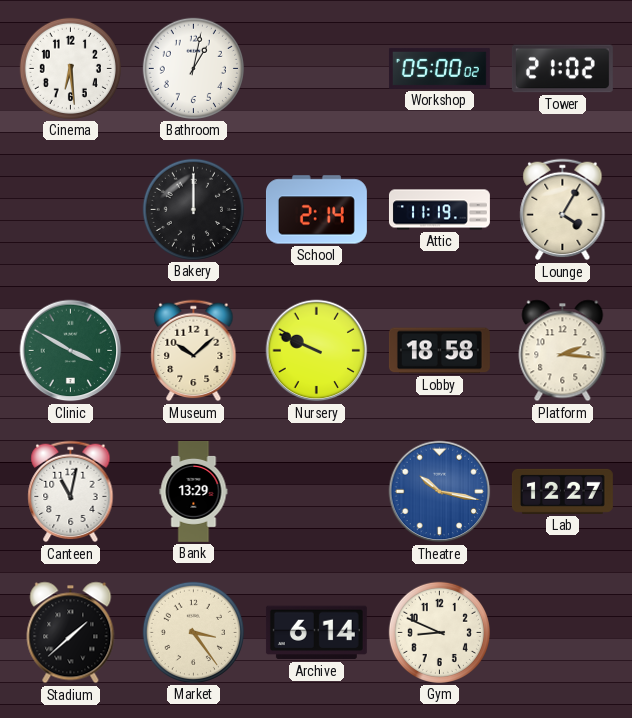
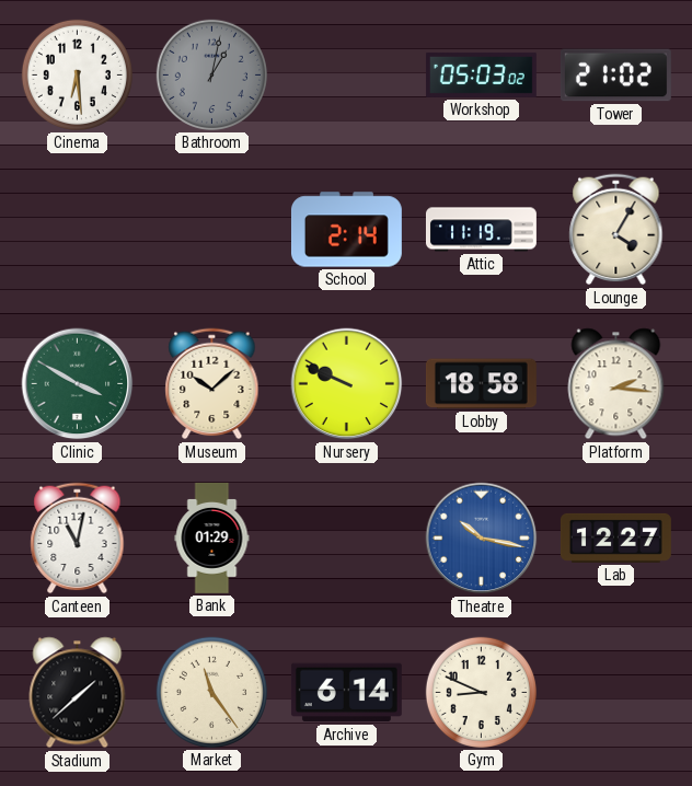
Bathroom dial: white -> grey (211, 74)
Workshop: 05:00 -> 05:03 (481, 74)
Bakery: 12:00 -> none (193, 209)
Bank: 13:29 -> 01:29 (212, 538)
Market: 3:24 -> 11:24 (211, 692)
